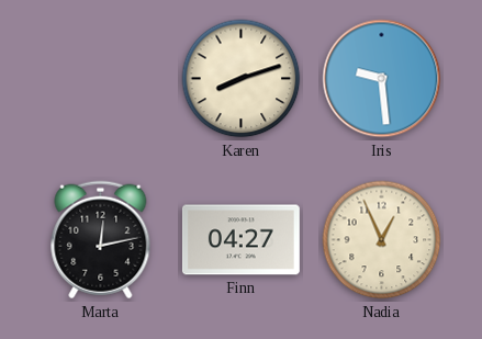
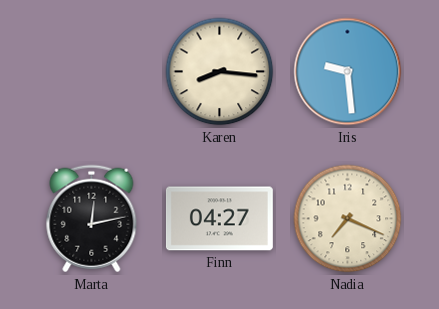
Karen: 8:12 -> 8:16 (220, 72)
Nadia: 12:56 -> 7:19 (348, 219)
